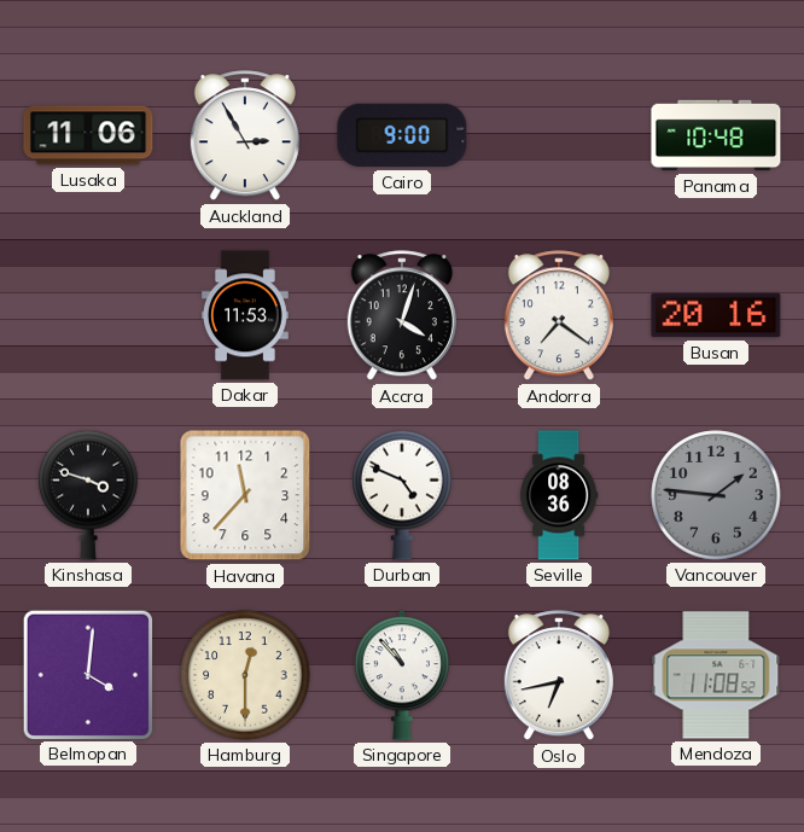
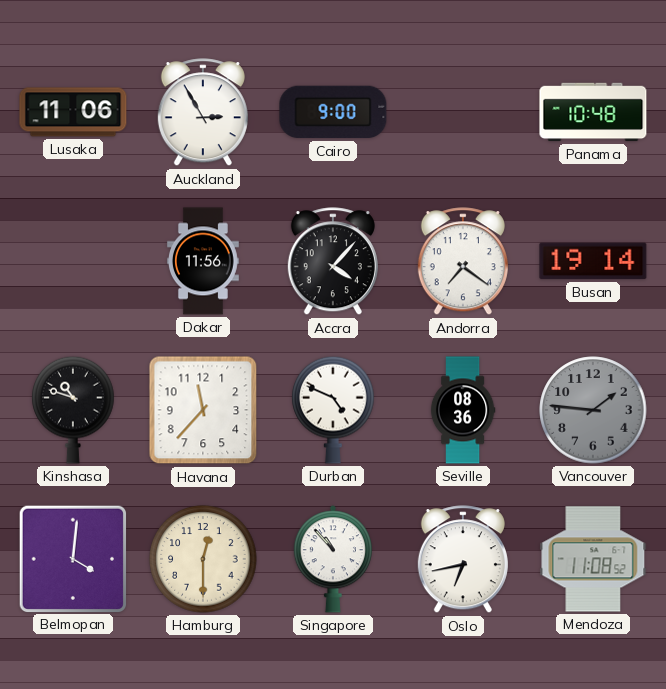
Dakar: 11:53 -> 11:56 (203, 261)
Accra: 4:03 -> 4:07 (333, 262)
Busan: 20:16 -> 19:14 (593, 261)
Kinshasa: 3:48 -> 10:48 (73, 410)
